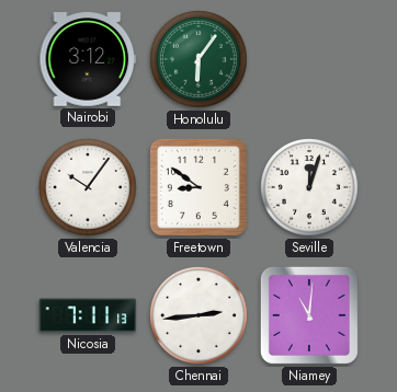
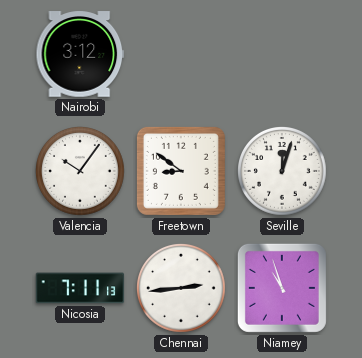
Honolulu: 6:06 -> none (200, 60)
Niamey: 11:01 -> 10:57 (282, 288)
